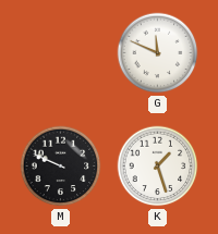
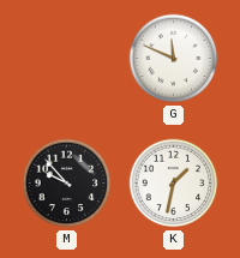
M: 9:49 -> 9:53 (67, 184)
K: 1:27 -> 1:32 (174, 184)
